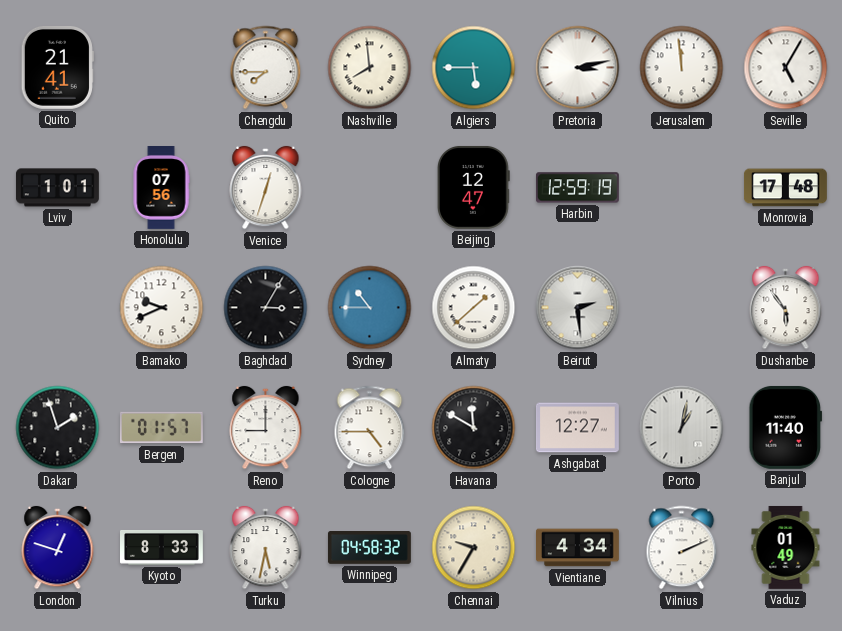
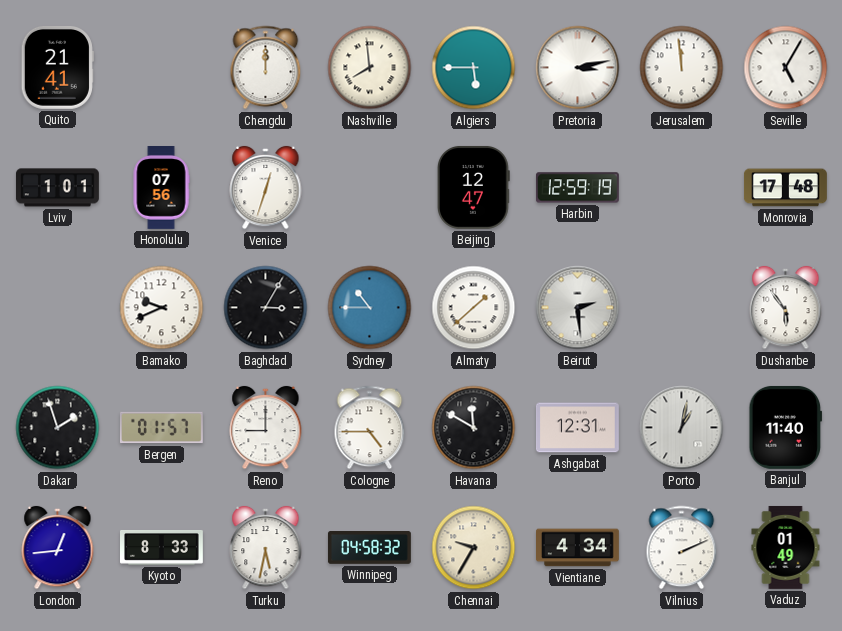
Chengdu: 7:45 -> 12:00 (266, 68)
Ashgabat: 12:27 -> 12:31 (577, 428)
London: 12:48 -> 12:44 (58, 548)
